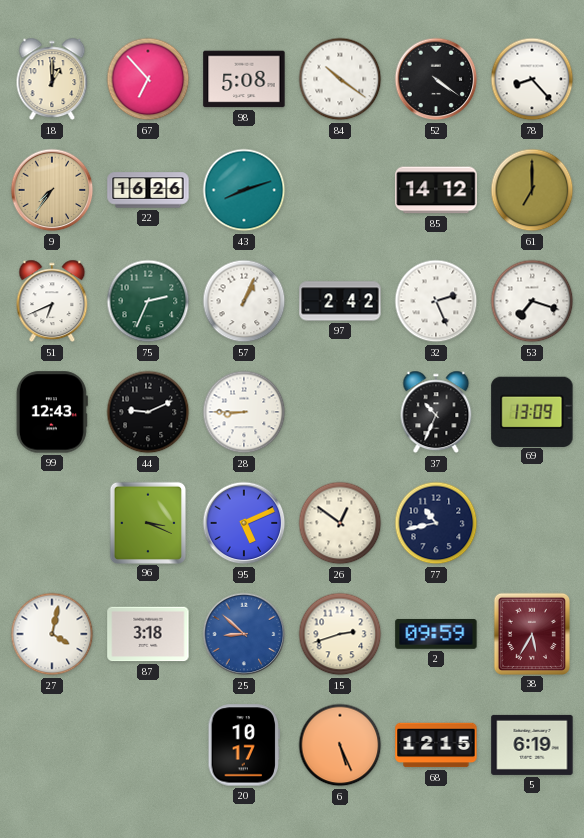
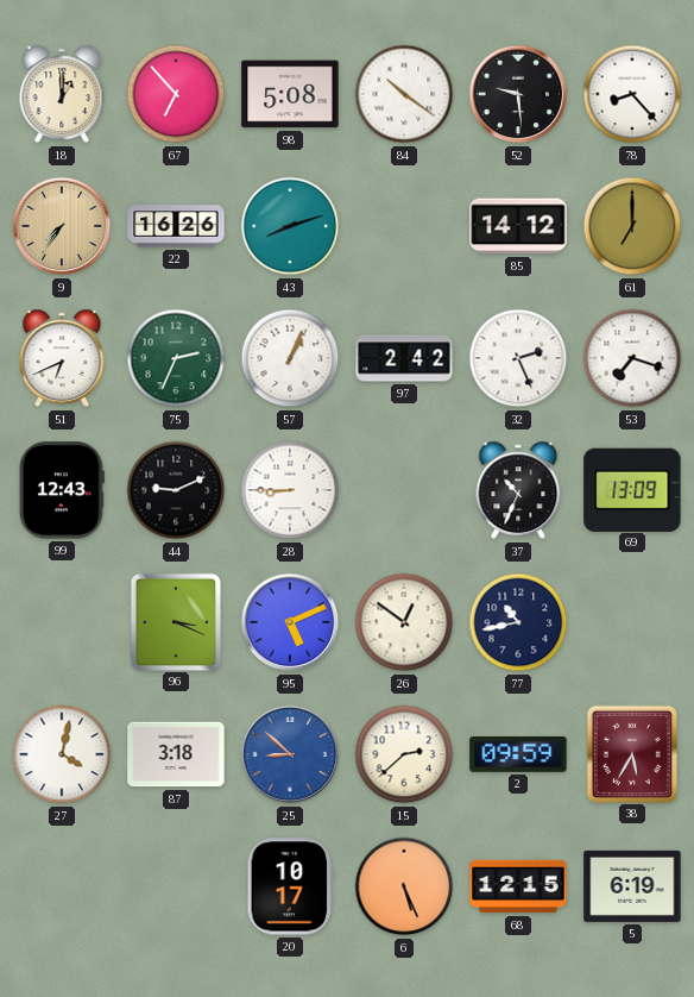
52: 4:21 -> 9:29 (518, 94)
15: 2:42 -> 2:38 (404, 754)
